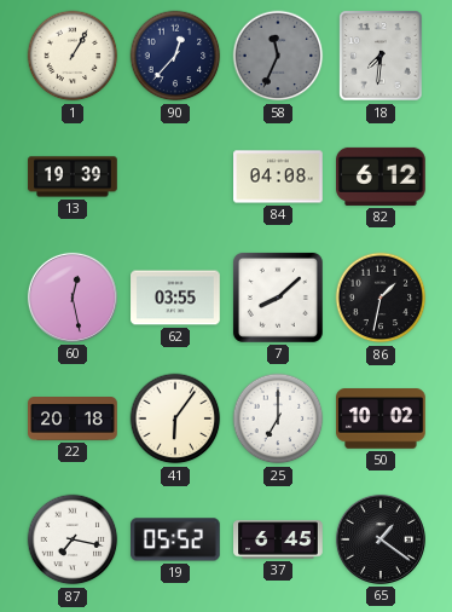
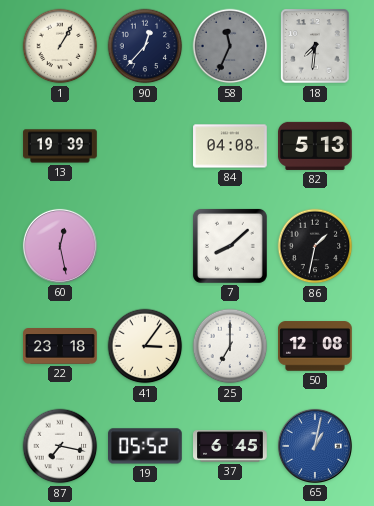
82: 6:12 -> 5:13 (316, 146)
62: 03:55 -> none (175, 298)
22: 20:18 -> 23:18 (60, 347)
41: 6:06 -> 3:06 (145, 346)
50: 10:02 -> 12:08 (316, 346)
65: 1:21 -> 1:02 (315, 446)
65 dial: black -> blue (315, 446)
